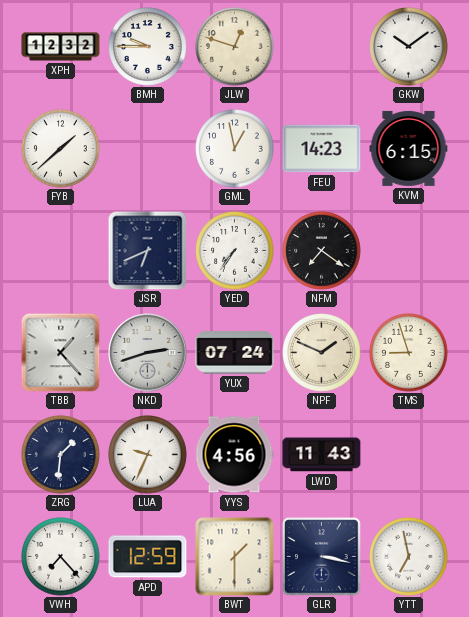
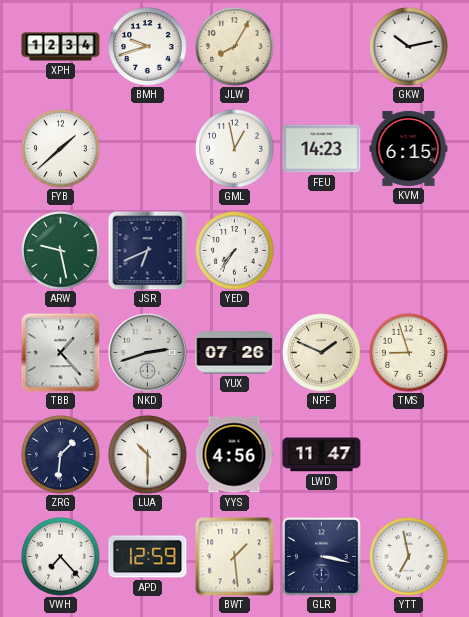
XPH: 12:32 -> 12:34 (61, 47)
BMH: 9:45 -> 9:42 (148, 47)
JLW: 12:48 -> 8:05 (235, 47)
GKW: 10:09 -> 10:13 (409, 47)
ARW: none -> 9:28 (61, 251)
NFM: 7:21 -> none (322, 251)
YUX: 07:24 -> 07:26 (235, 353)
LUA: 9:34 -> 10:30 (148, 455)
LWD: 11:43 -> 11:47 (322, 455)
BWT: 1:30 -> 1:29 (235, 557)
